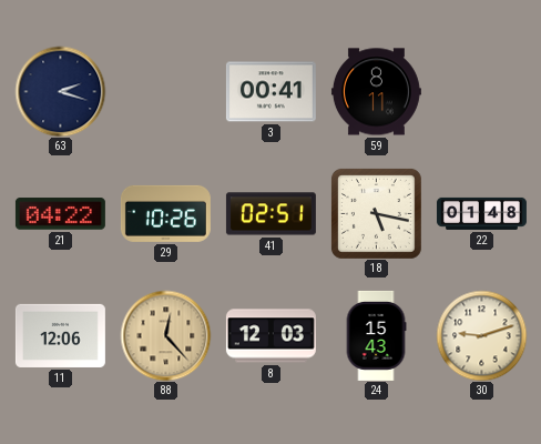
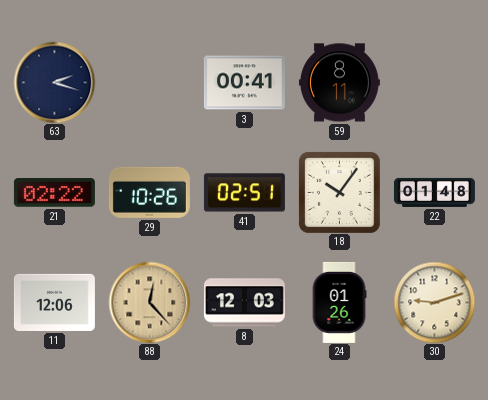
21: 04:22 -> 02:22 (54, 193)
18: 5:17 -> 10:06 (339, 192)
24: 15:43 -> 01:26 (339, 302)
